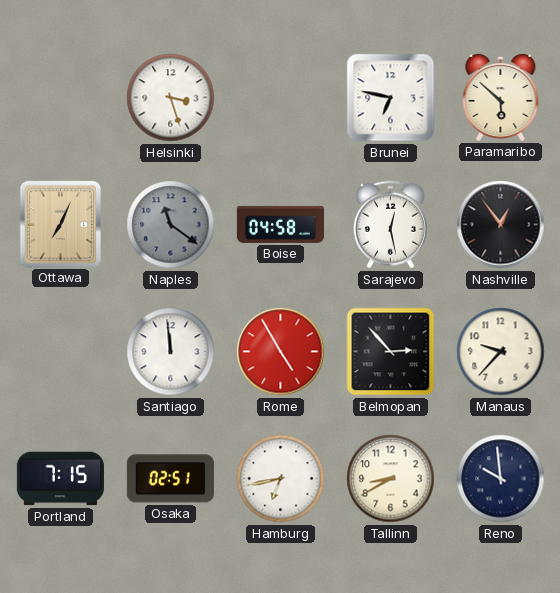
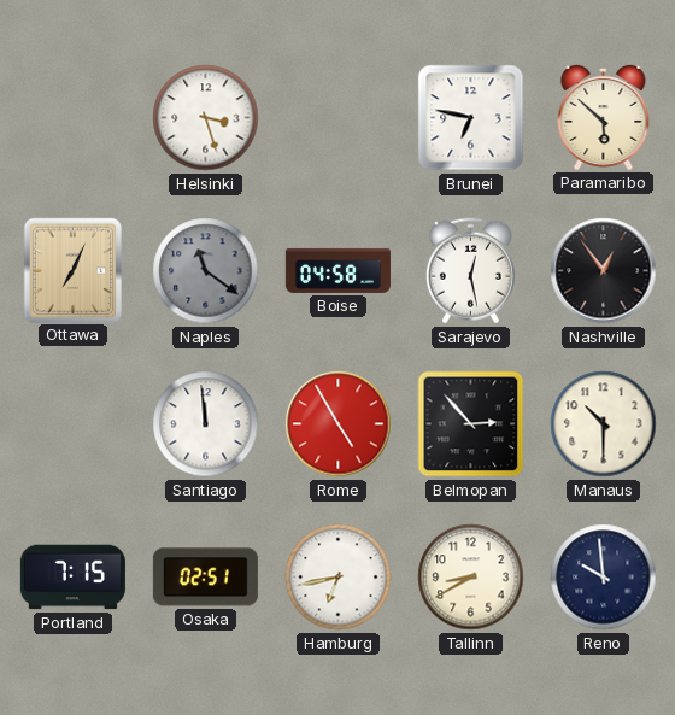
Manaus: 9:37 -> 10:30 (604, 424)
